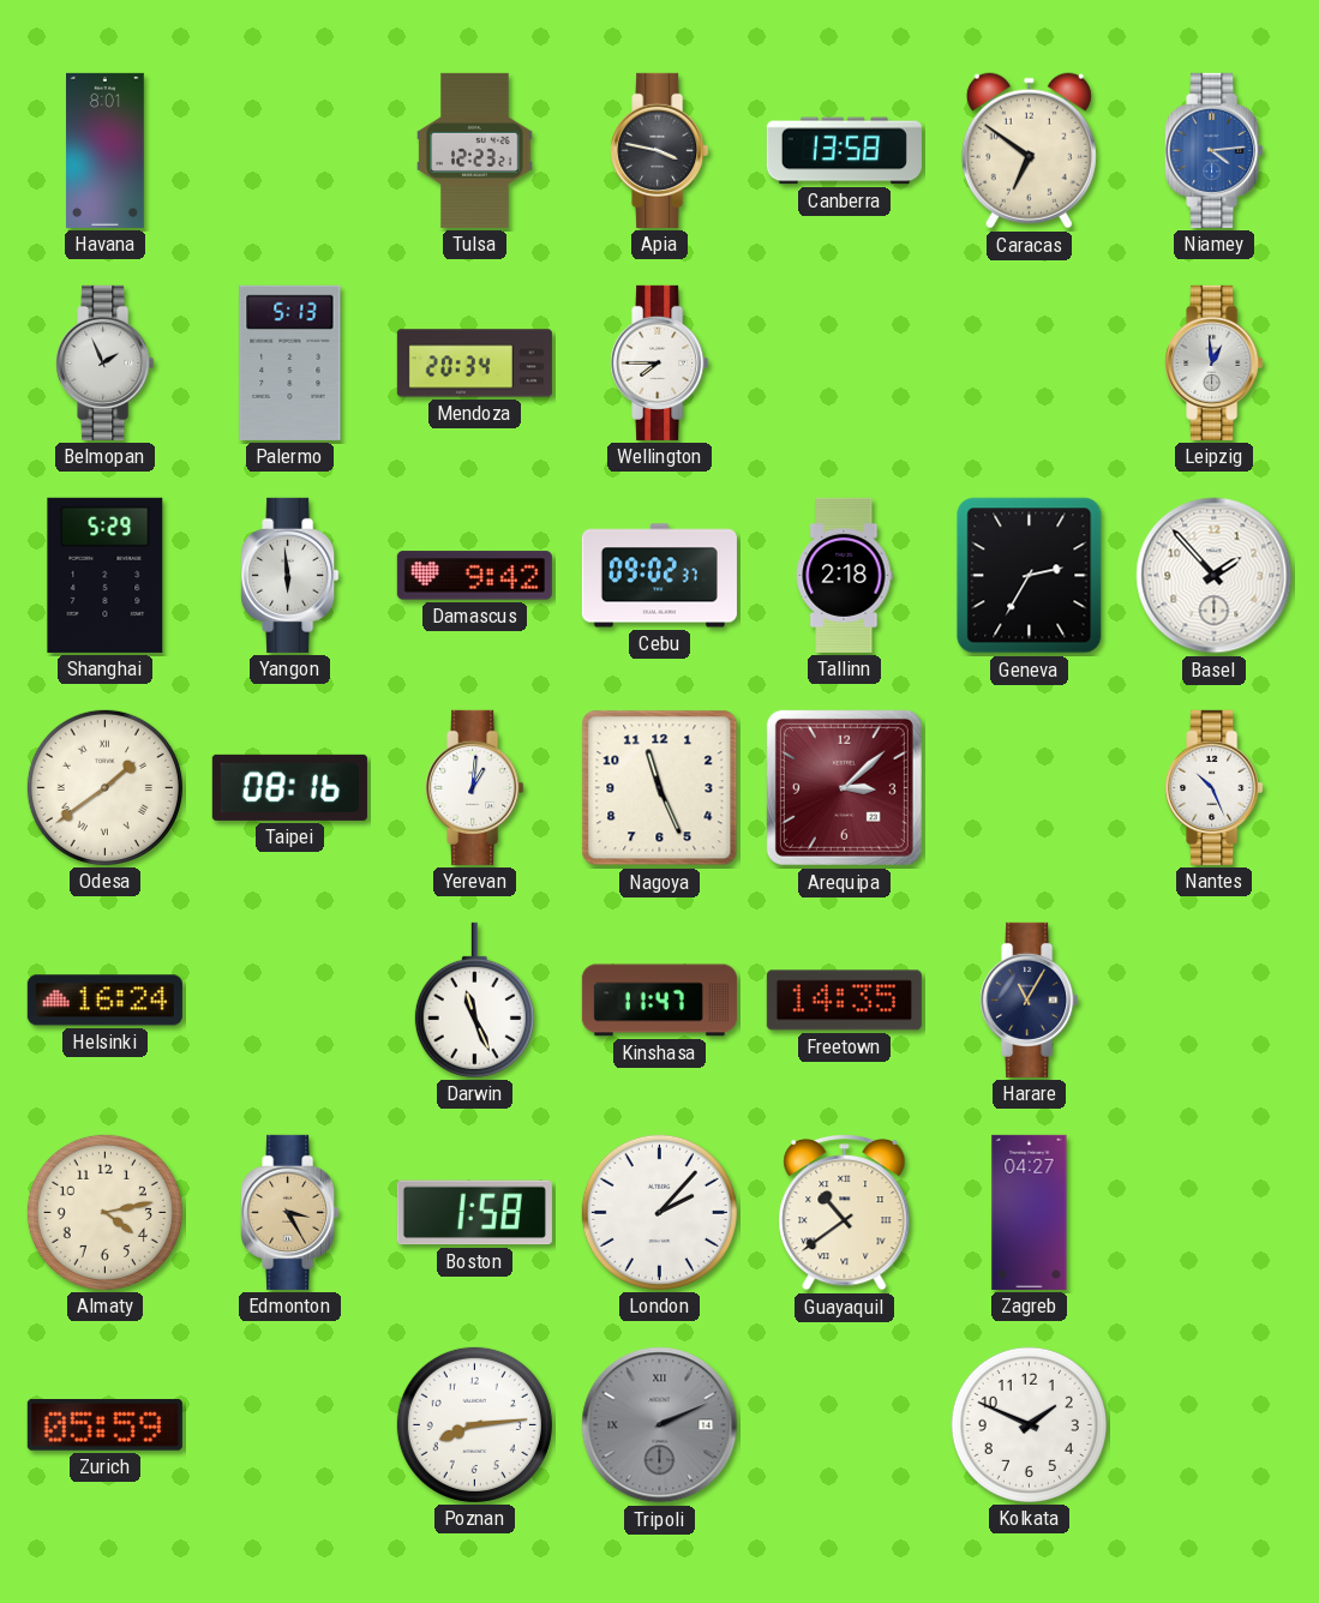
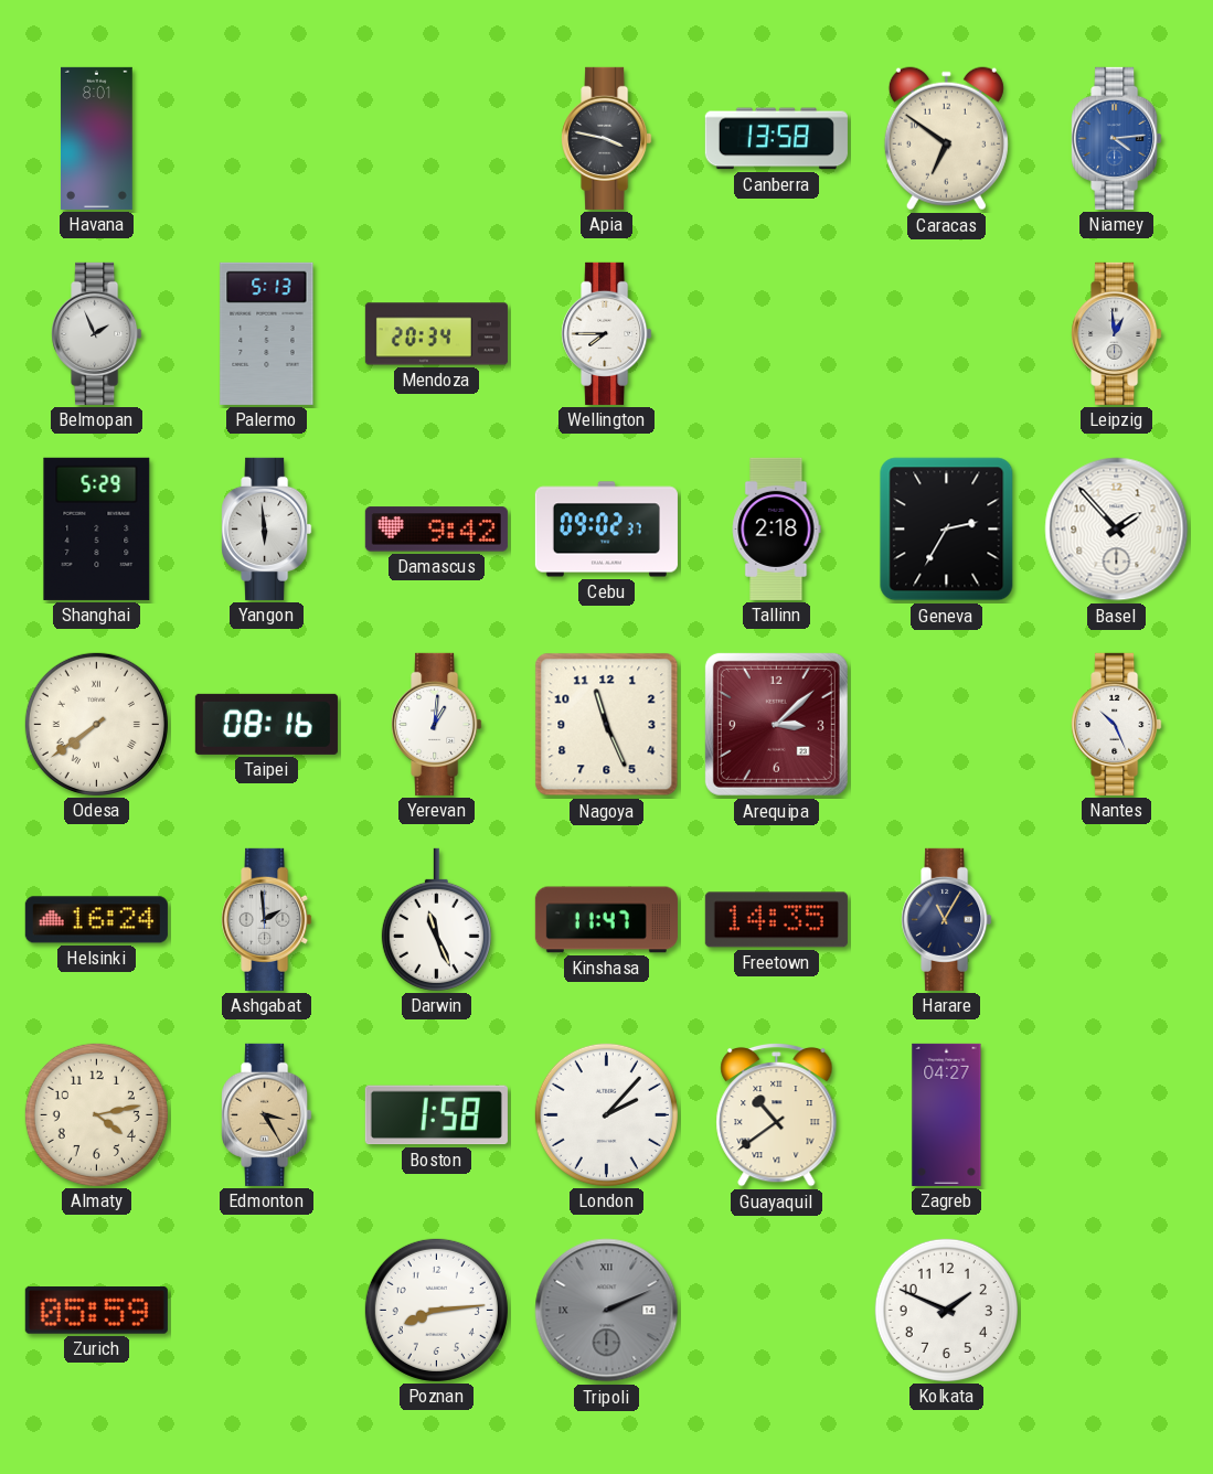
Tulsa: 12:23 -> none (475, 150)
Odesa: 1:39 -> 7:39 (96, 724)
Ashgabat: none -> 1:59 (267, 919)
